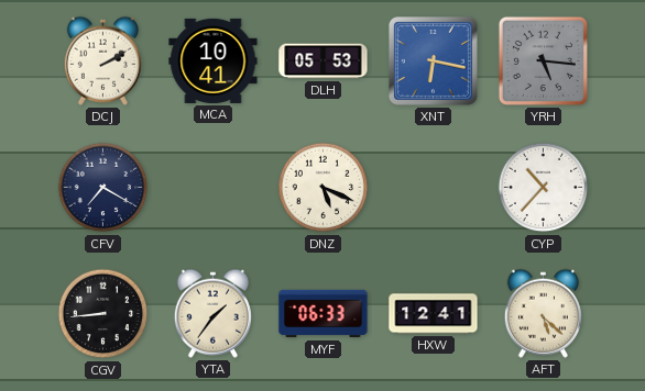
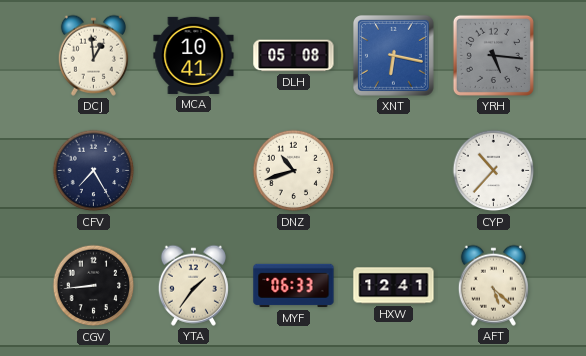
DCJ: 2:10 -> 12:59 (93, 55)
DLH: 05:53 -> 05:08 (294, 56)
CFV: 7:20 -> 7:25 (94, 171)
DNZ: 5:19 -> 10:42 (294, 171)
